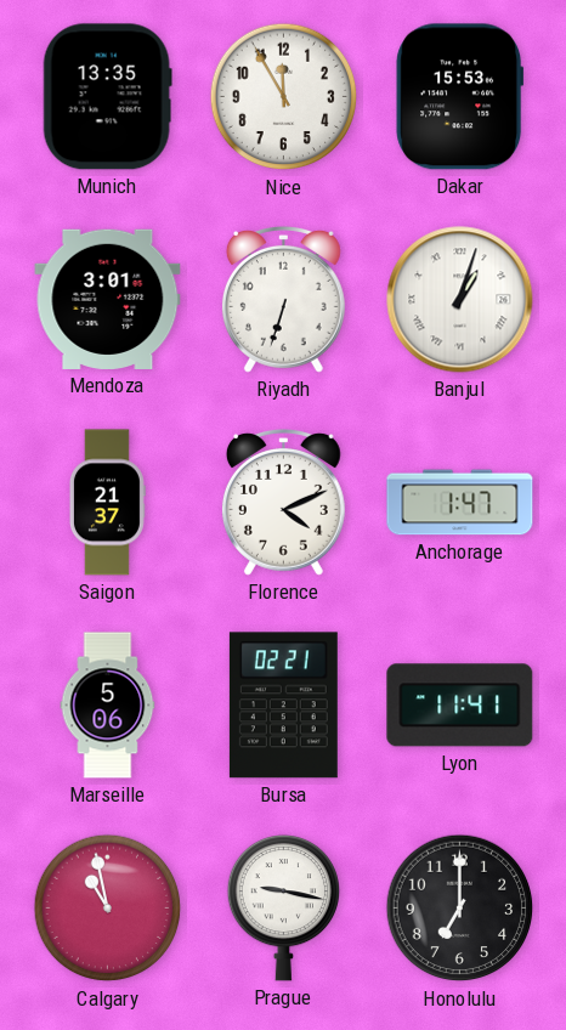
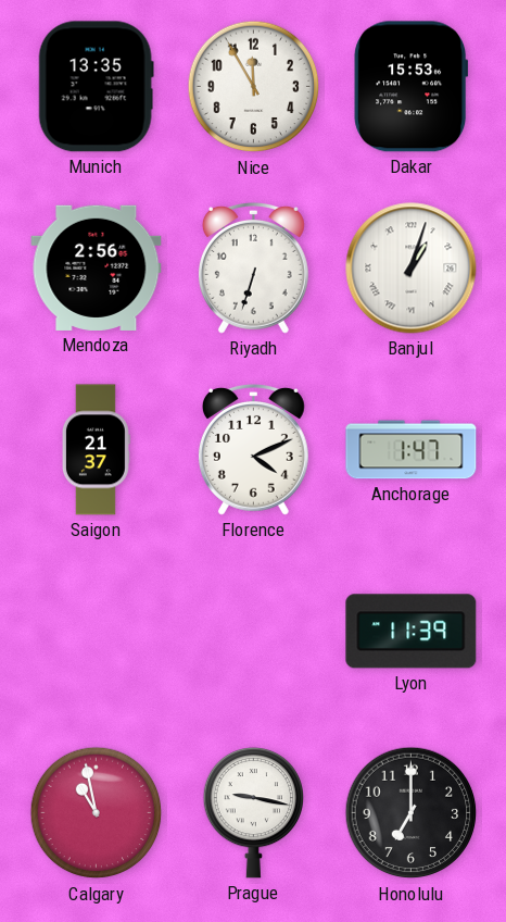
Mendoza: 3:01 -> 2:56 (97, 267)
Marseille: 5:06 -> none (108, 706)
Bursa: 02:21 -> none (283, 706)
Lyon: 11:41 -> 11:39 (412, 632)
